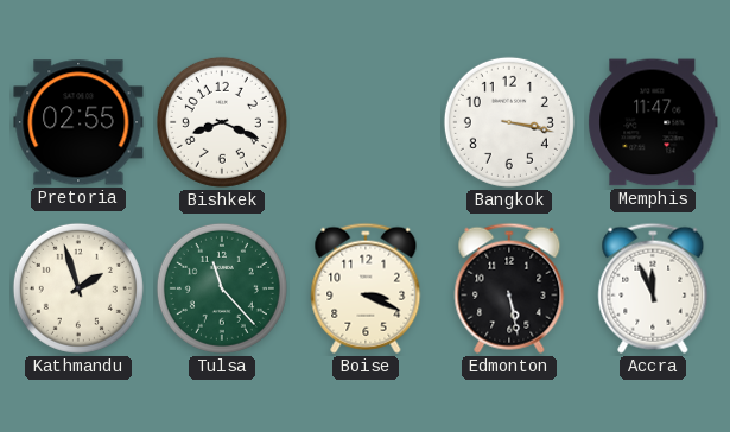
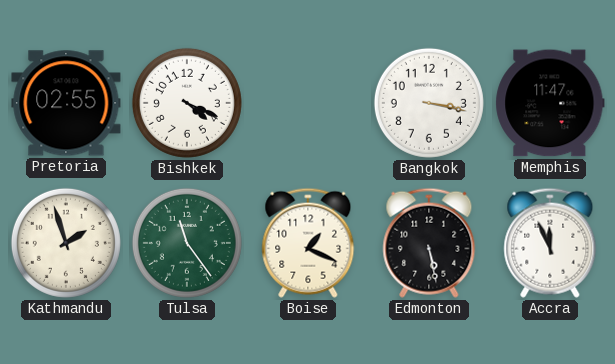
Bishkek: 8:19 -> 4:19 (187, 103)
Tulsa: 11:23 -> 11:24 (187, 243)
Boise: 3:19 -> 1:19 (308, 243)
